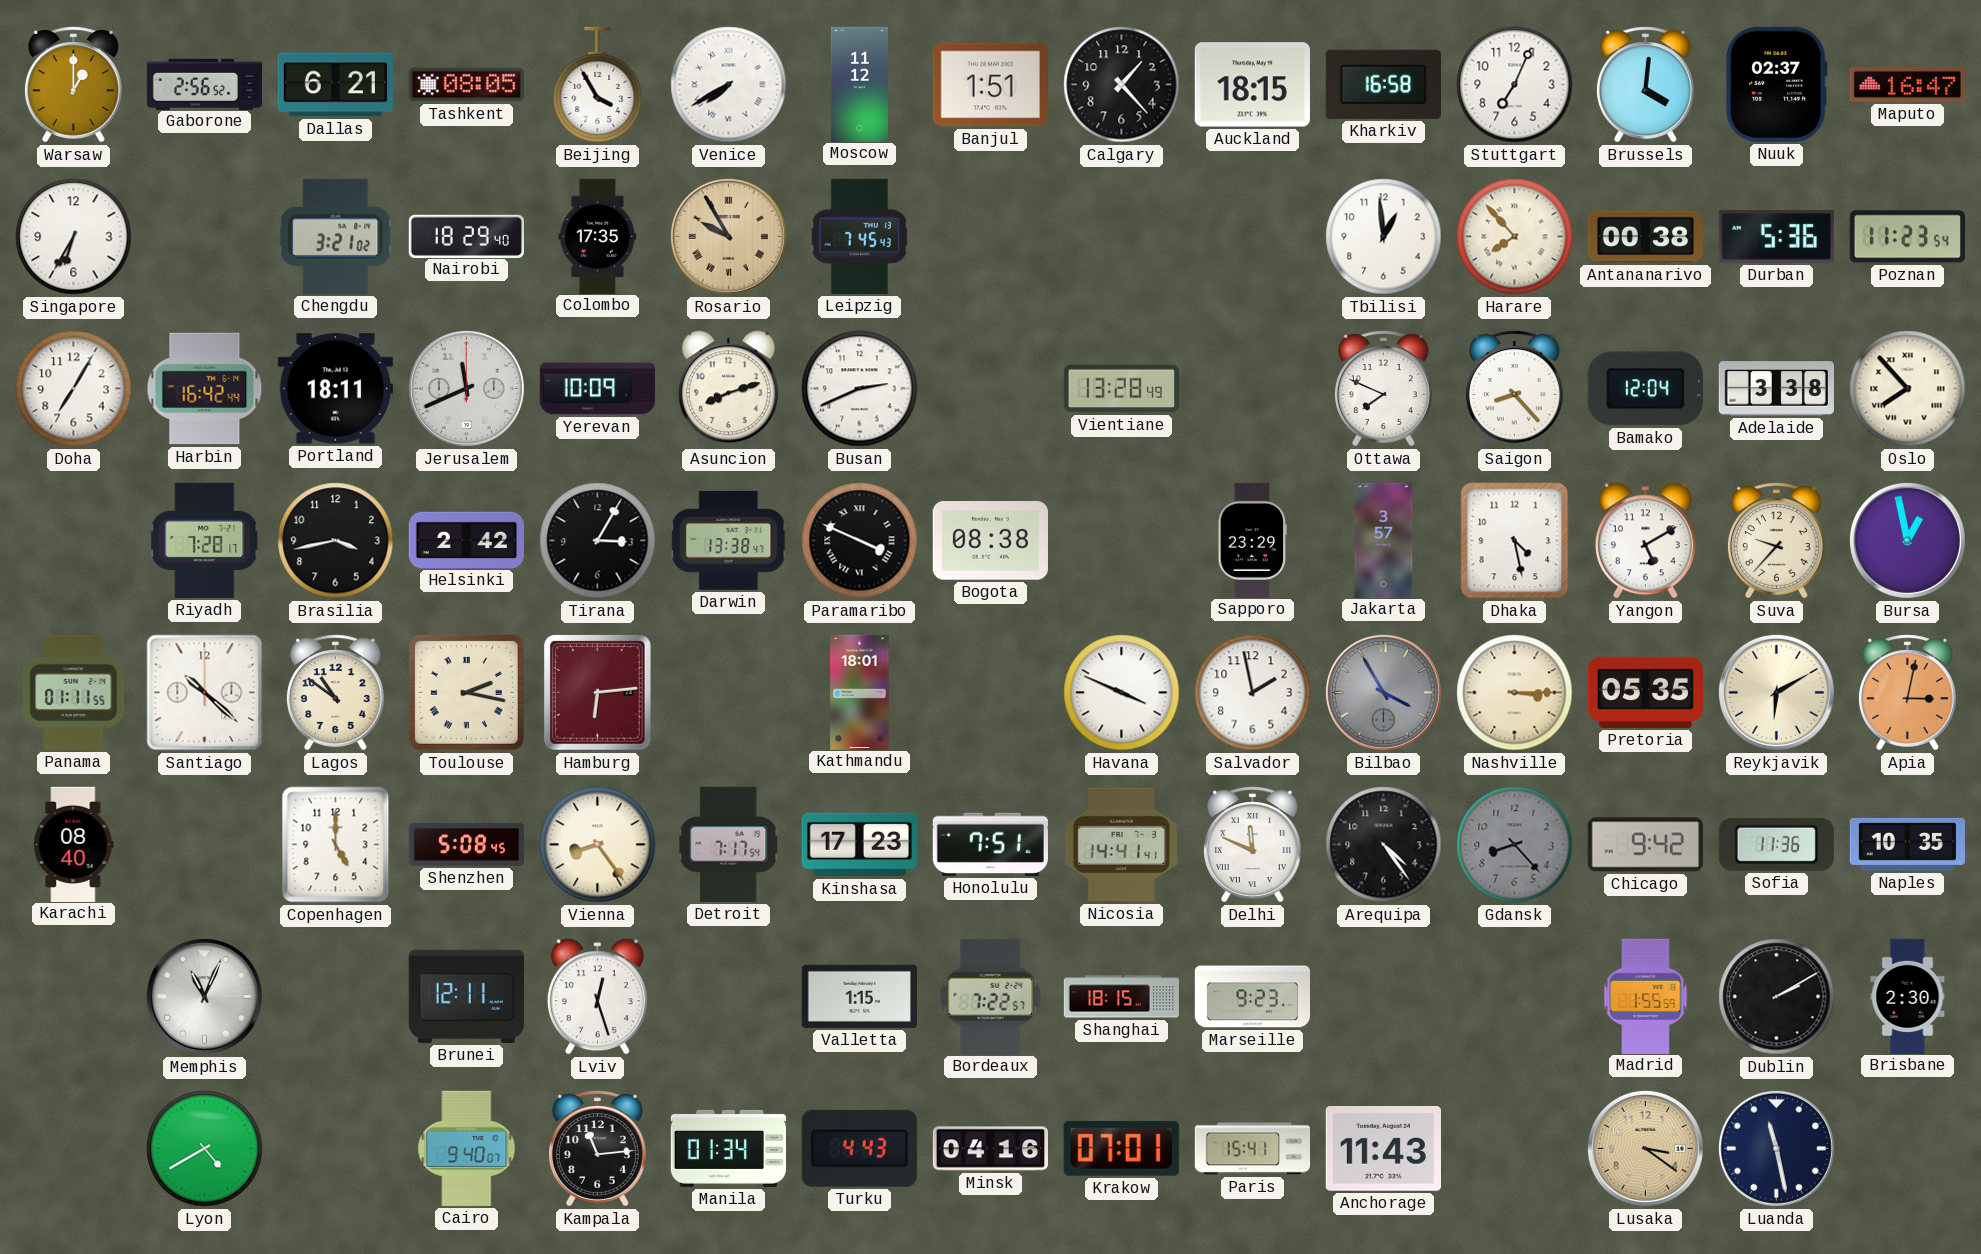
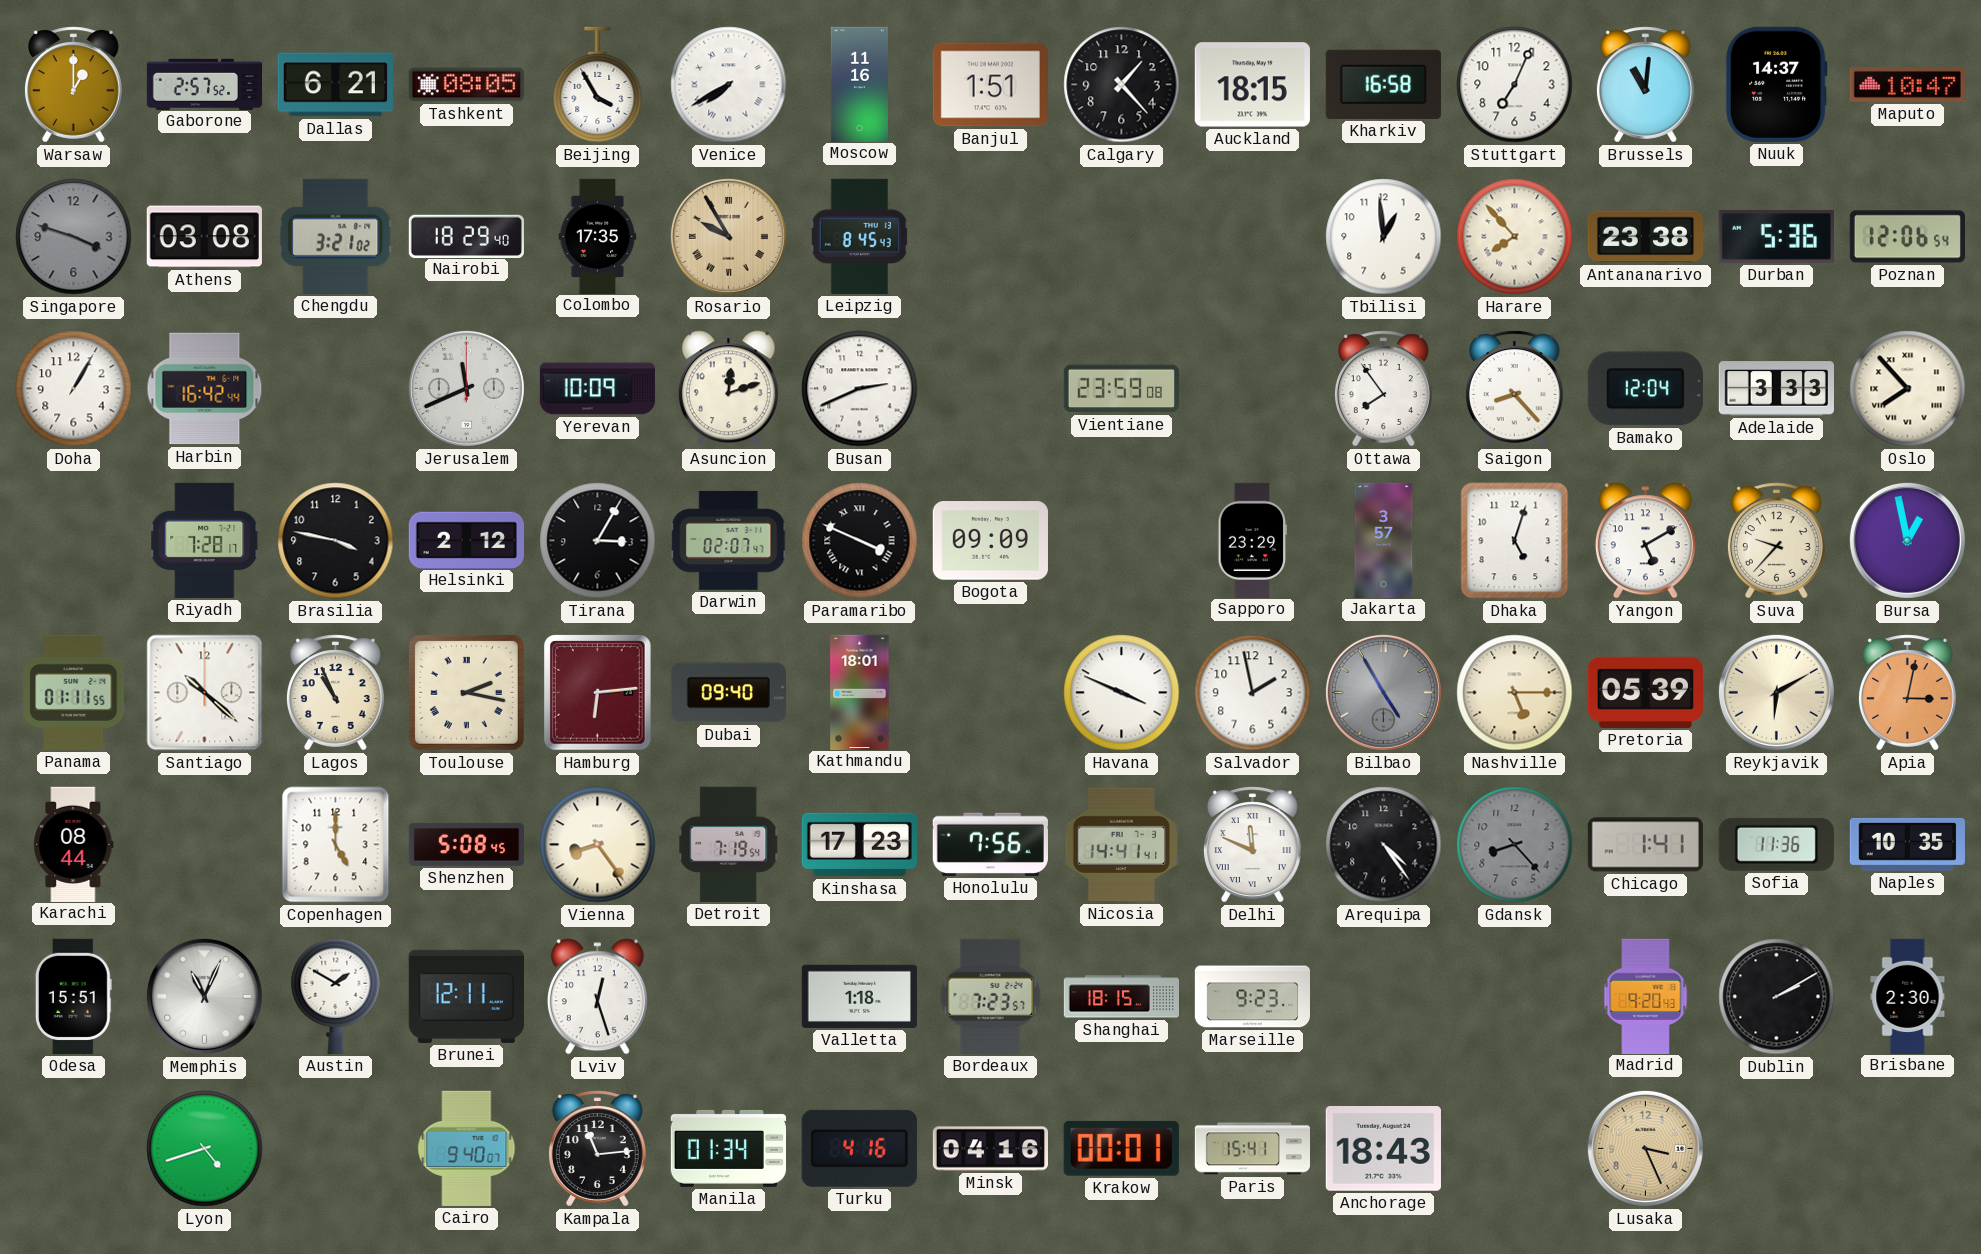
Gaborone: 2:56 -> 2:57 (204, 84)
Moscow: 11:12 -> 11:16 (859, 84)
Brussels: 4:01 -> 11:01 (1645, 85)
Nuuk: 02:37 -> 14:37 (1776, 84)
Maputo: 16:47 -> 10:47 (1907, 85)
Singapore: 6:35 -> 3:48 (74, 237)
Singapore dial: white -> grey (74, 237)
Athens: none -> 03:08 (204, 237)
Leipzig: 7:45 -> 8:45 (859, 236)
Antananarivo: 00:38 -> 23:38 (1645, 237)
Poznan: 11:23 -> 12:06 (1907, 237)
Doha: 7:05 -> 1:05 (74, 389)
Portland: 18:11 -> none (335, 389)
Asuncion: 8:12 -> 12:12 (728, 389)
Vientiane: 13:28 -> 23:59 (1121, 389)
Ottawa: 7:49 -> 7:54 (1383, 389)
Adelaide: 3:38 -> 3:33 (1776, 389)
Brasilia: 3:43 -> 3:47 (336, 541)
Helsinki: 2:42 -> 2:12 (466, 540)
Darwin: 13:38 -> 02:07 (729, 540)
Bogota: 08:38 -> 09:09 (990, 541)
Dhaka: 4:28 -> 5:03 (1515, 541)
Lagos: 10:51 -> 10:56 (335, 693)
Dubai: none -> 09:40 (728, 693)
Bilbao: 3:55 -> 4:55 (1383, 692)
Nashville: 3:15 -> 5:15 (1515, 693)
Pretoria: 05:35 -> 05:39 (1645, 692)
Karachi: 08:40 -> 08:44 (74, 844)
Detroit: 7:17 -> 7:19 (729, 844)
Honolulu: 7:51 -> 7:56 (990, 844)
Chicago: 9:42 -> 1:41 (1645, 845)
Odesa: none -> 15:51 (73, 996)
Austin: none -> 1:50 (336, 996)
Valletta: 1:15 -> 1:18 (859, 996)
Bordeaux: 7:22 -> 7:23 (991, 996)
Madrid: 1:55 -> 9:20 (1646, 996)
Lyon: 4:40 -> 4:42 (205, 1149)
Turku: 4:43 -> 4:16 (859, 1148)
Krakow: 07:01 -> 00:01 (1121, 1148)
Anchorage: 11:43 -> 18:43 (1383, 1149)
Lusaka: 3:21 -> 3:26 (1645, 1148)
Luanda: 11:28 -> none (1776, 1148)
